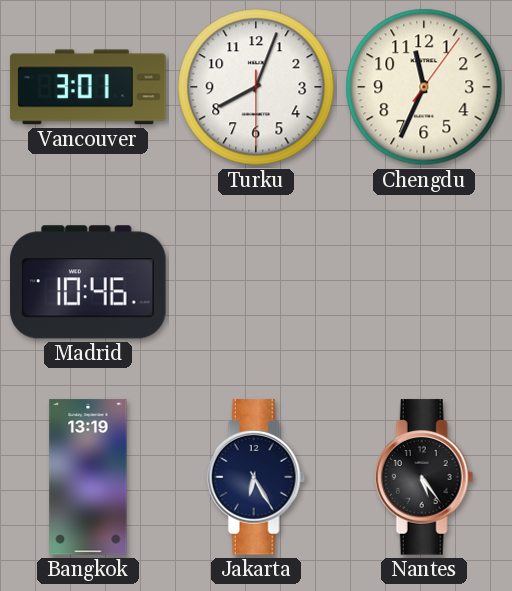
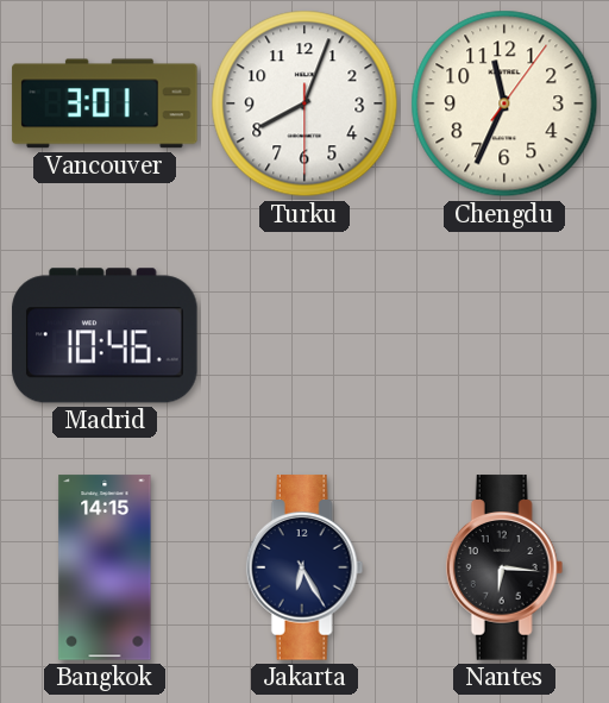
Bangkok: 13:19 -> 14:15 (105, 567)
Nantes: 5:24 -> 6:16 (504, 567)
